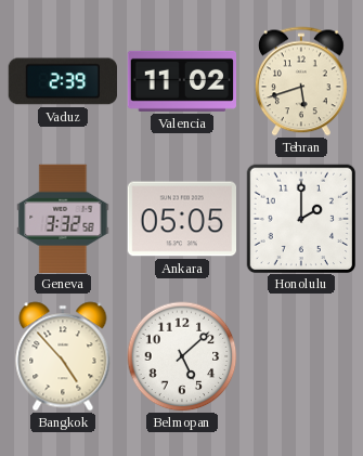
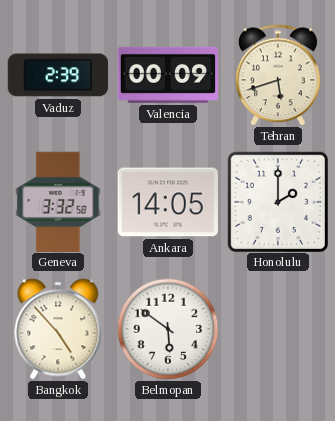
Valencia: 11:02 -> 00:09 (167, 75)
Ankara: 05:05 -> 14:05 (167, 202)
Belmopan: 5:08 -> 5:51 (168, 329)
